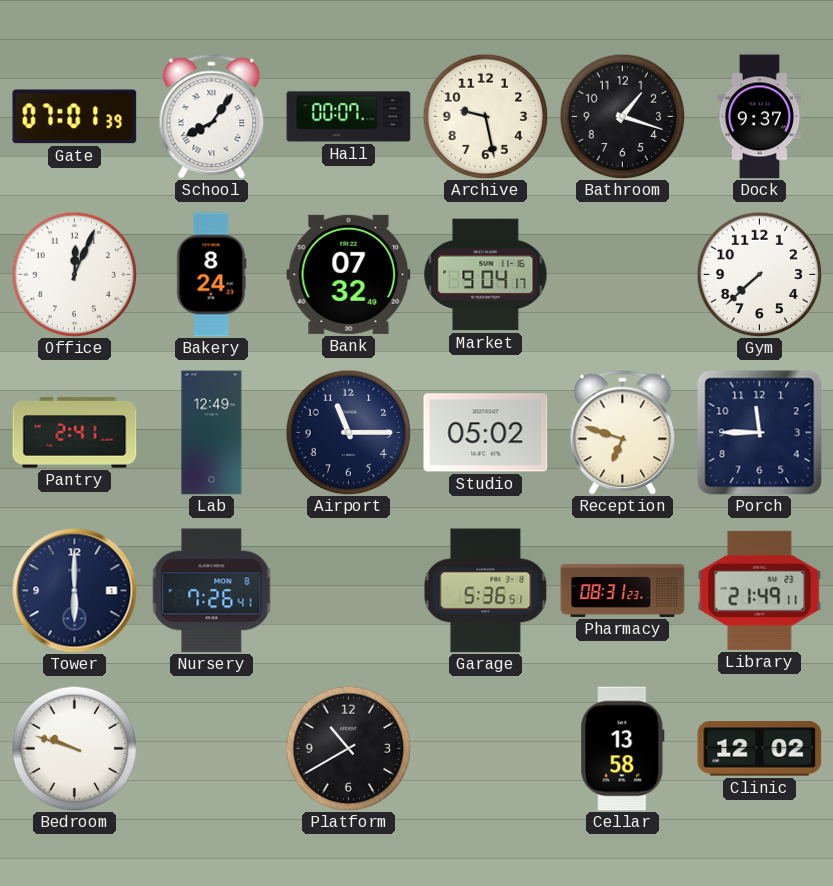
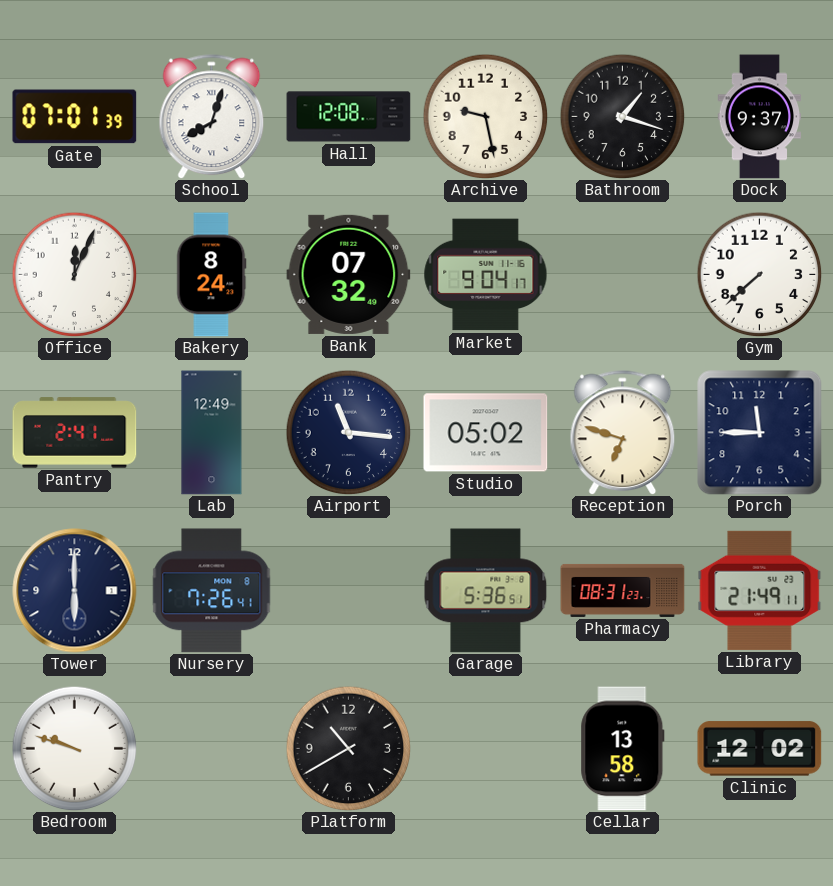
School: 8:06 -> 8:03 (212, 117)
Hall: 00:07 -> 12:08 (349, 117)
Airport: 11:15 -> 11:16 (348, 432)
